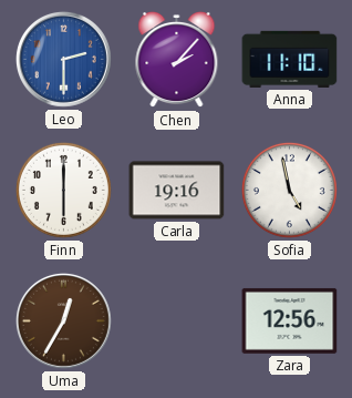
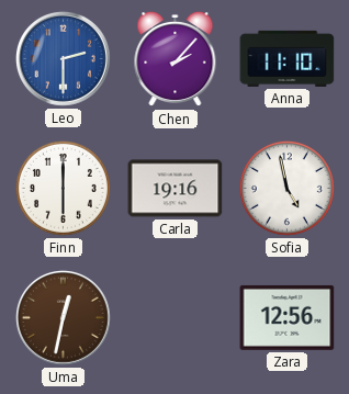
Uma: 12:35 -> 12:32 (64, 318)
